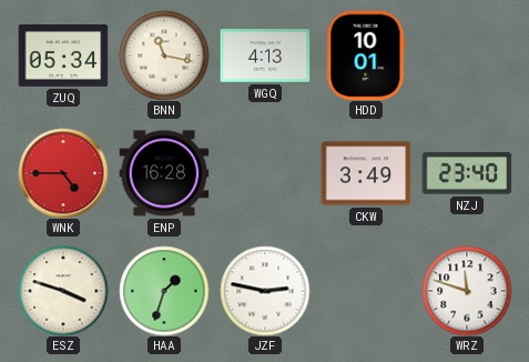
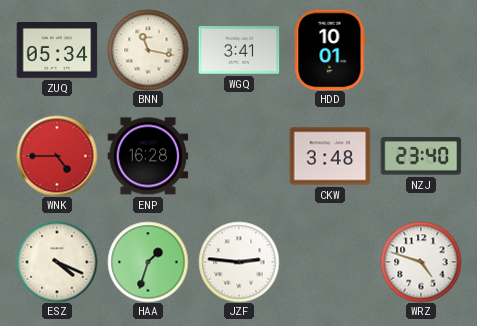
WGQ: 4:13 -> 3:41 (239, 50)
CKW: 3:49 -> 3:48 (330, 156)
ESZ: 3:48 -> 4:19 (57, 262)
JZF: 2:47 -> 2:46 (239, 262)
WRZ: 11:48 -> 4:48 (421, 262)
